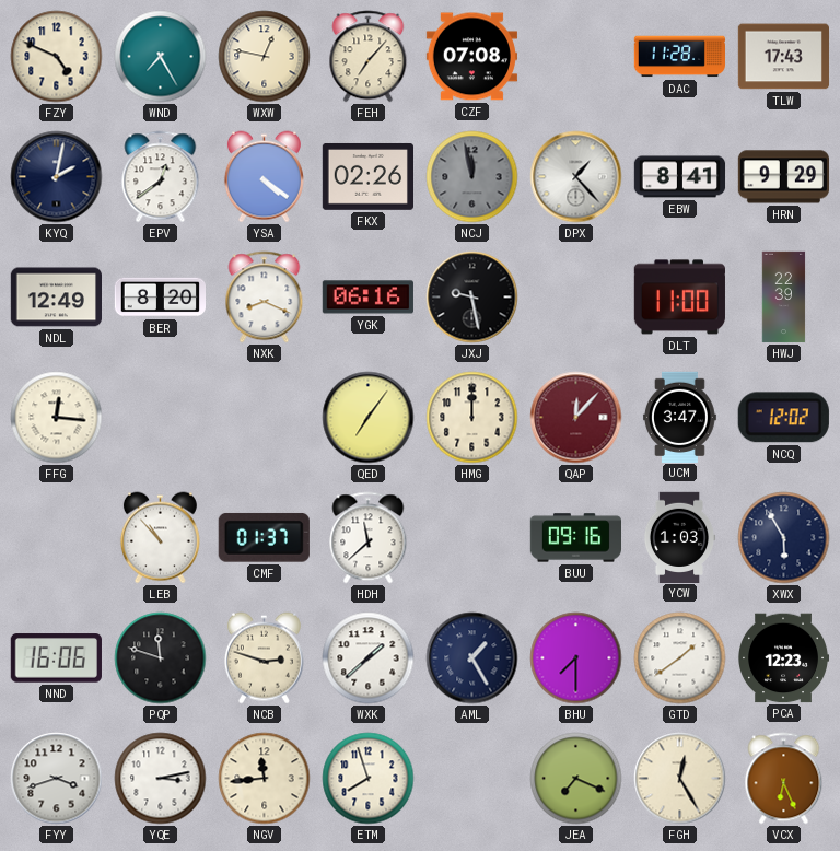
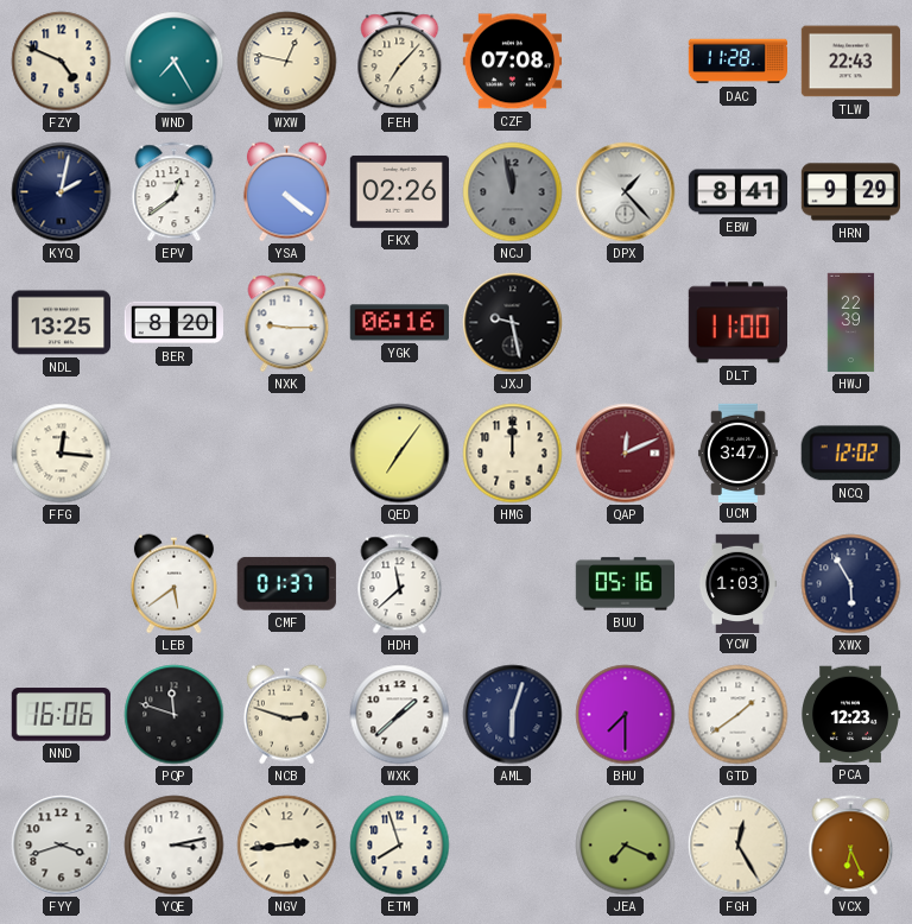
TLW: 17:43 -> 22:43 (850, 62)
NDL: 12:49 -> 13:25 (61, 323)
NXK: 8:19 -> 9:15 (287, 323)
QAP: 12:07 -> 12:11 (626, 454)
LEB: 10:53 -> 5:39 (173, 584)
BUU: 09:16 -> 05:16 (625, 584)
AML: 1:25 -> 6:03 (513, 715)
NGV: 11:44 -> 2:44 (287, 846)
